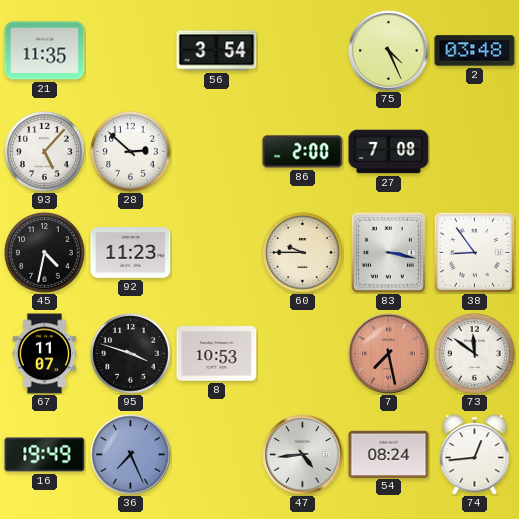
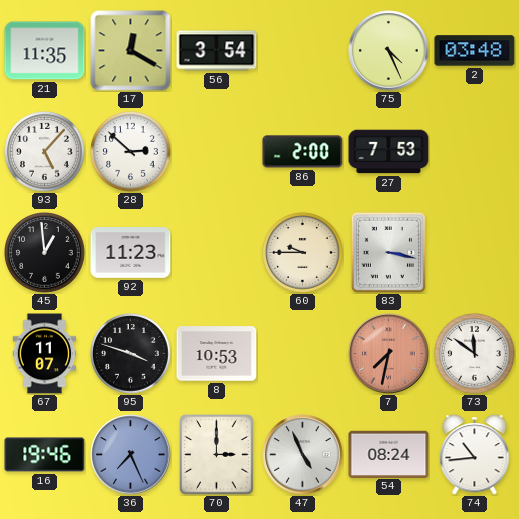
17: none -> 12:20 (131, 51)
27: 7:08 -> 7:53 (389, 152)
45: 4:32 -> 12:59 (45, 253)
38: 8:54 -> none (474, 252)
7: 7:28 -> 7:32 (389, 354)
16: 19:49 -> 19:46 (45, 455)
70: none -> 3:00 (217, 455)
47: 4:44 -> 4:56 (303, 455)
74: 12:44 -> 10:44 (475, 455)
